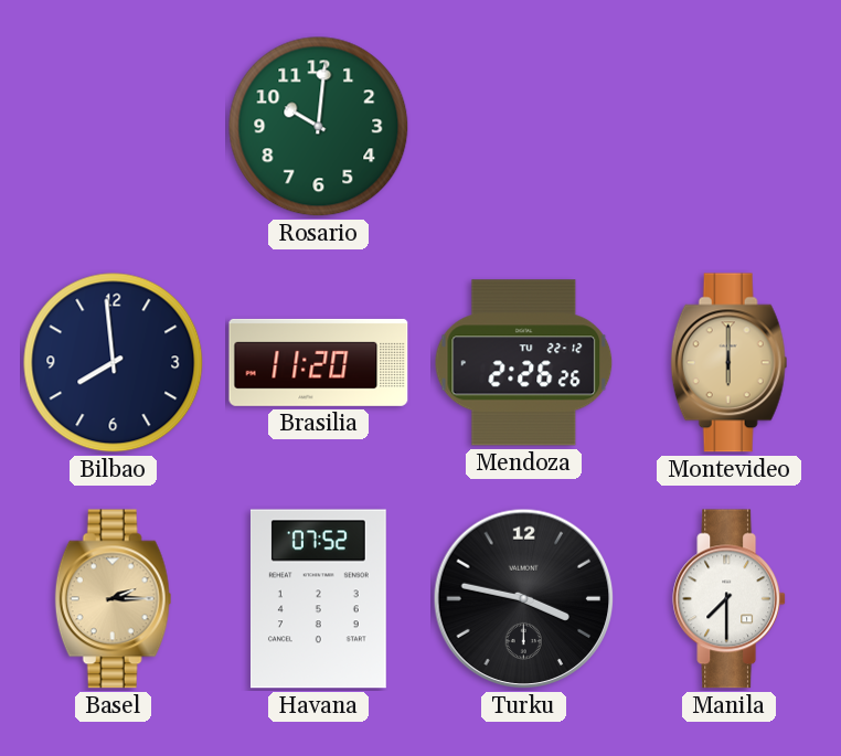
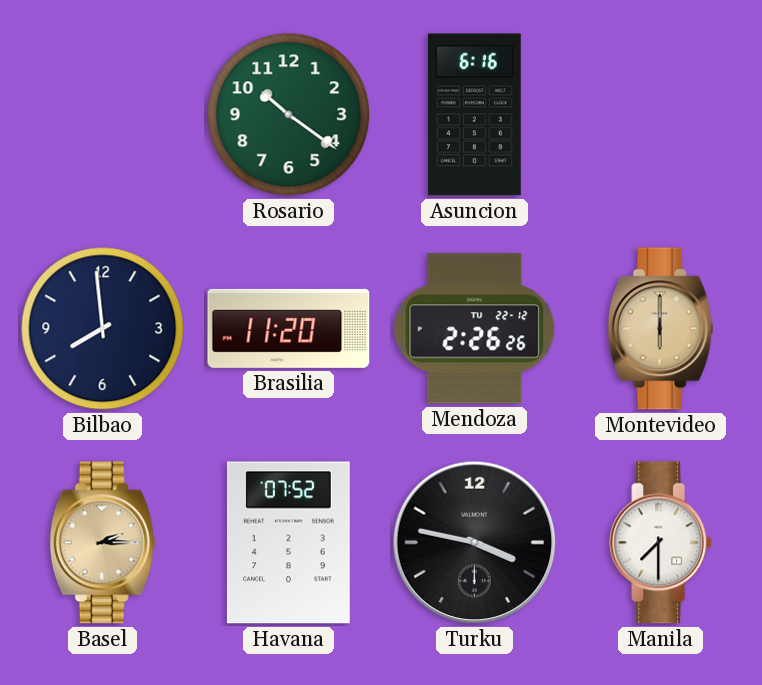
Rosario: 10:01 -> 10:21 (289, 115)
Asuncion: none -> 6:16 (474, 115)
